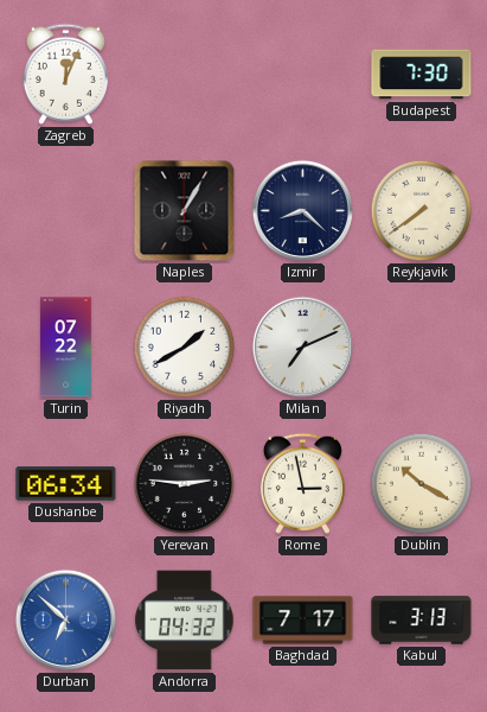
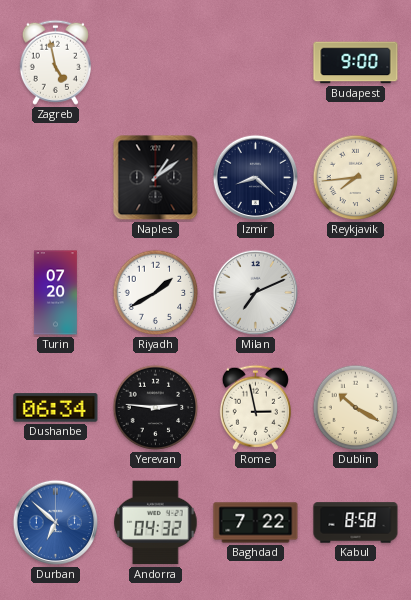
Zagreb: 12:04 -> 4:58 (55, 62)
Budapest: 7:30 -> 9:00 (356, 63)
Naples: 1:05 -> 1:09 (156, 178)
Reykjavik: 7:39 -> 7:44 (356, 178)
Turin: 07:22 -> 07:20 (55, 293)
Baghdad: 7:17 -> 7:22 (256, 523)
Kabul: 3:13 -> 8:58 (356, 523)
